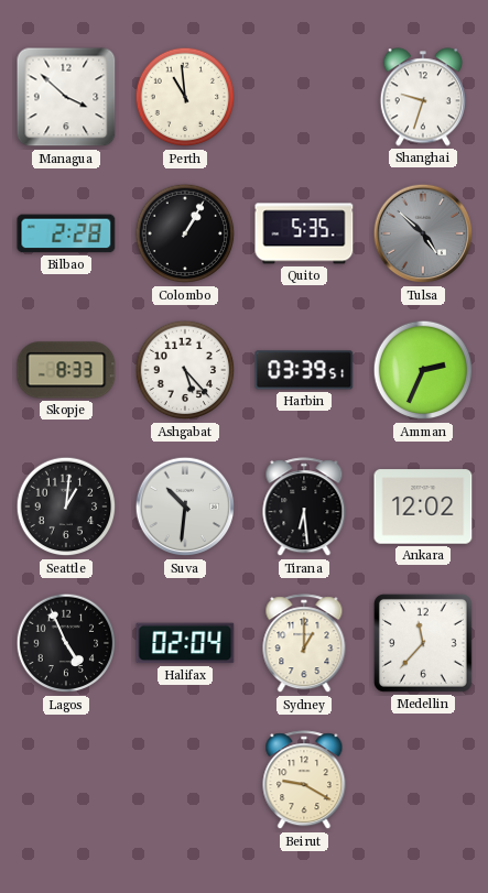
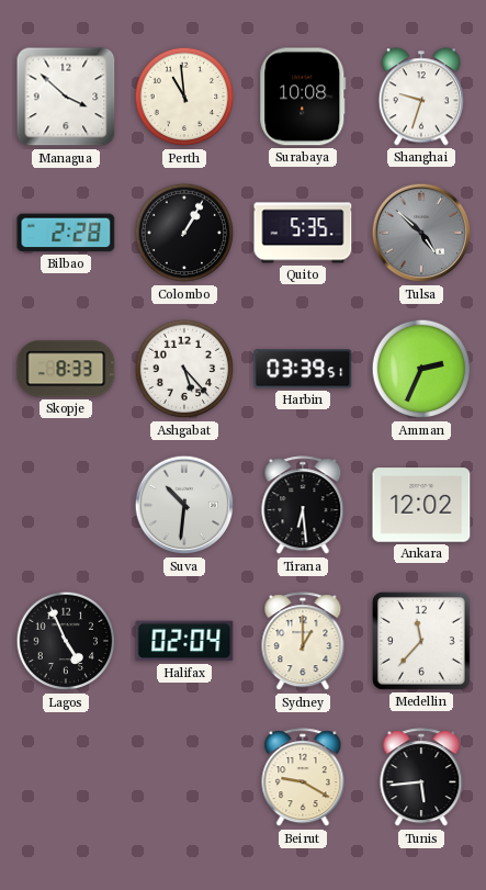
Surabaya: none -> 10:08 (303, 97)
Seattle: 1:01 -> none (66, 507)
Tunis: none -> 5:44 (421, 778)
